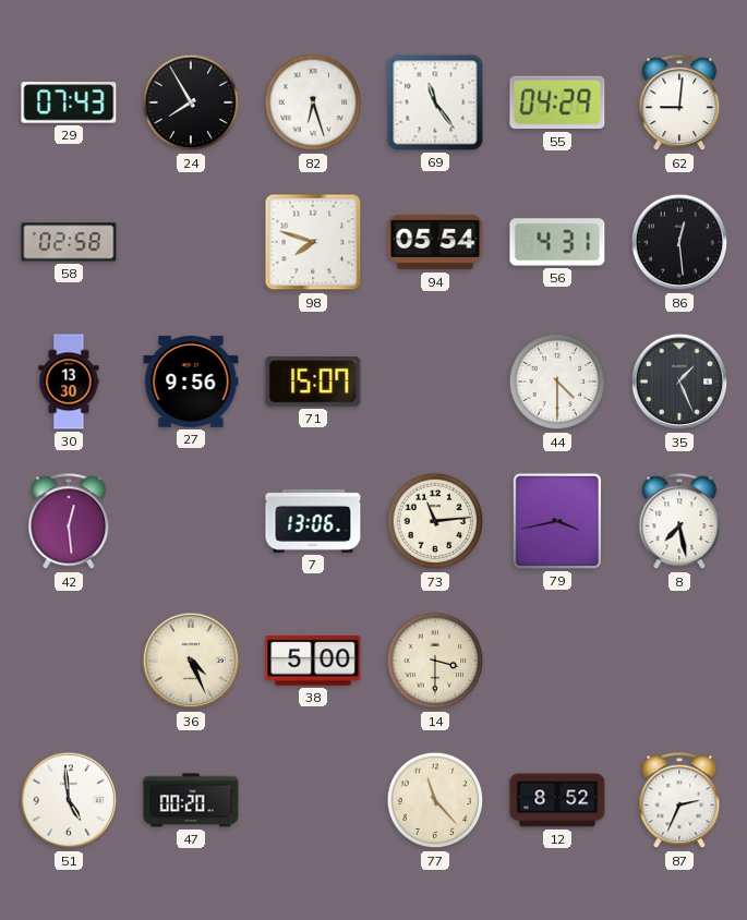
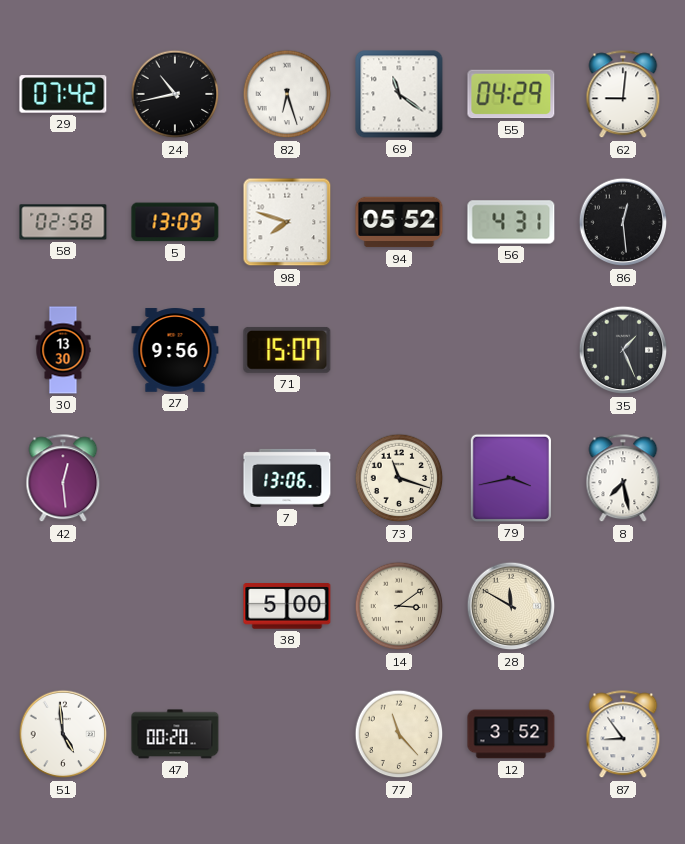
29: 07:43 -> 07:42 (63, 94)
24: 7:55 -> 10:43 (175, 94)
69: 11:24 -> 11:21 (399, 94)
5: none -> 13:09 (175, 222)
94: 05:54 -> 05:52 (399, 222)
44: 4:30 -> none (557, 382)
73: 11:14 -> 11:18 (399, 478)
36: 4:26 -> none (191, 661)
14: 3:30 -> 3:09 (399, 606)
28: none -> 11:50 (511, 606)
12: 8:52 -> 3:52 (511, 734)
87: 2:34 -> 8:54 (623, 735)
